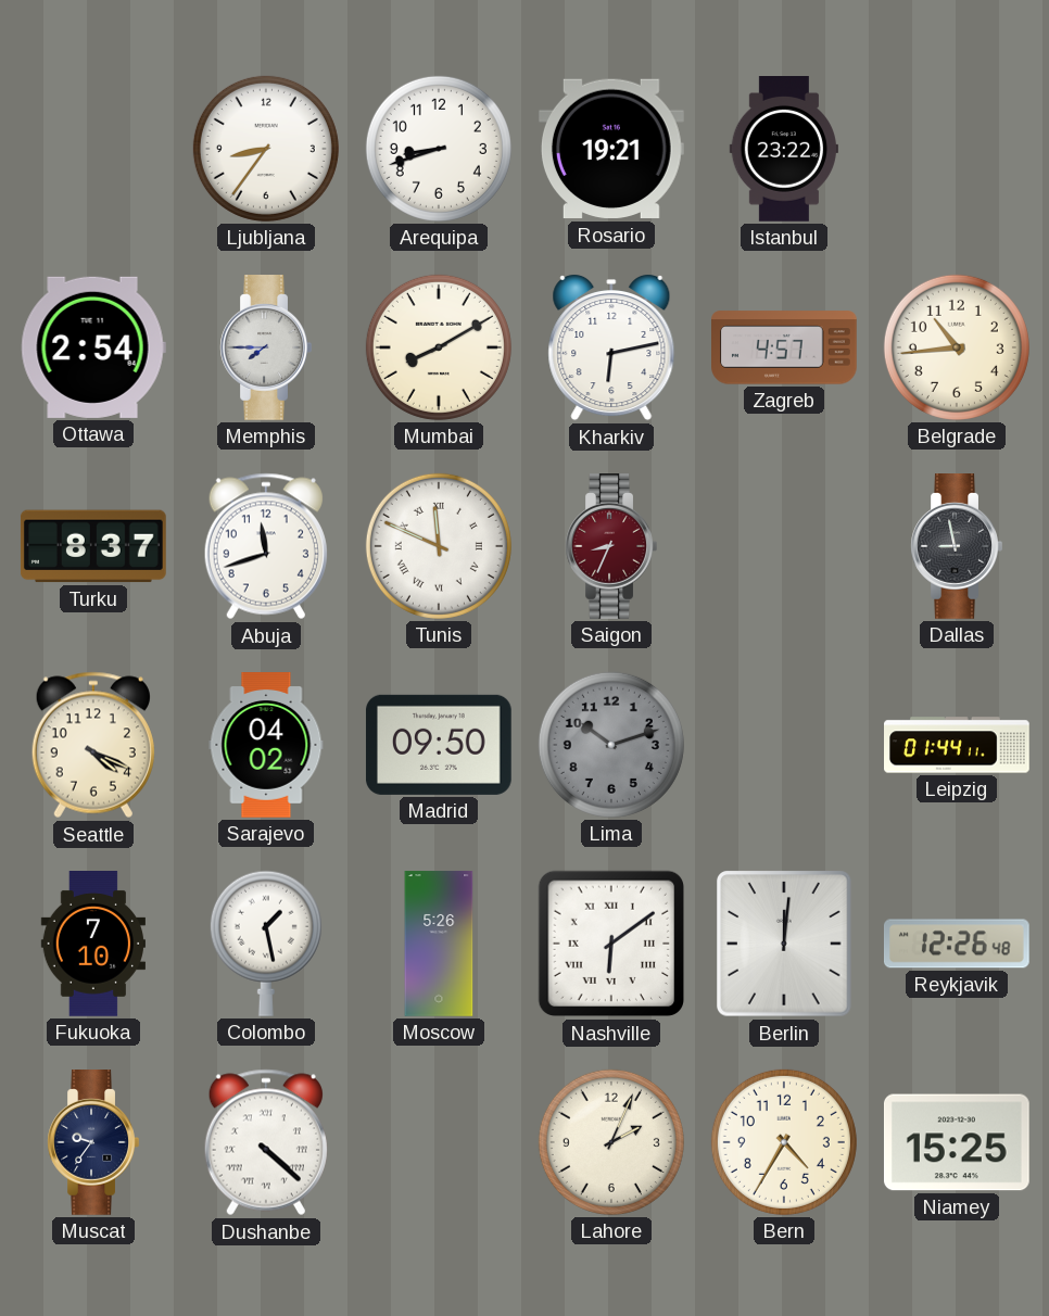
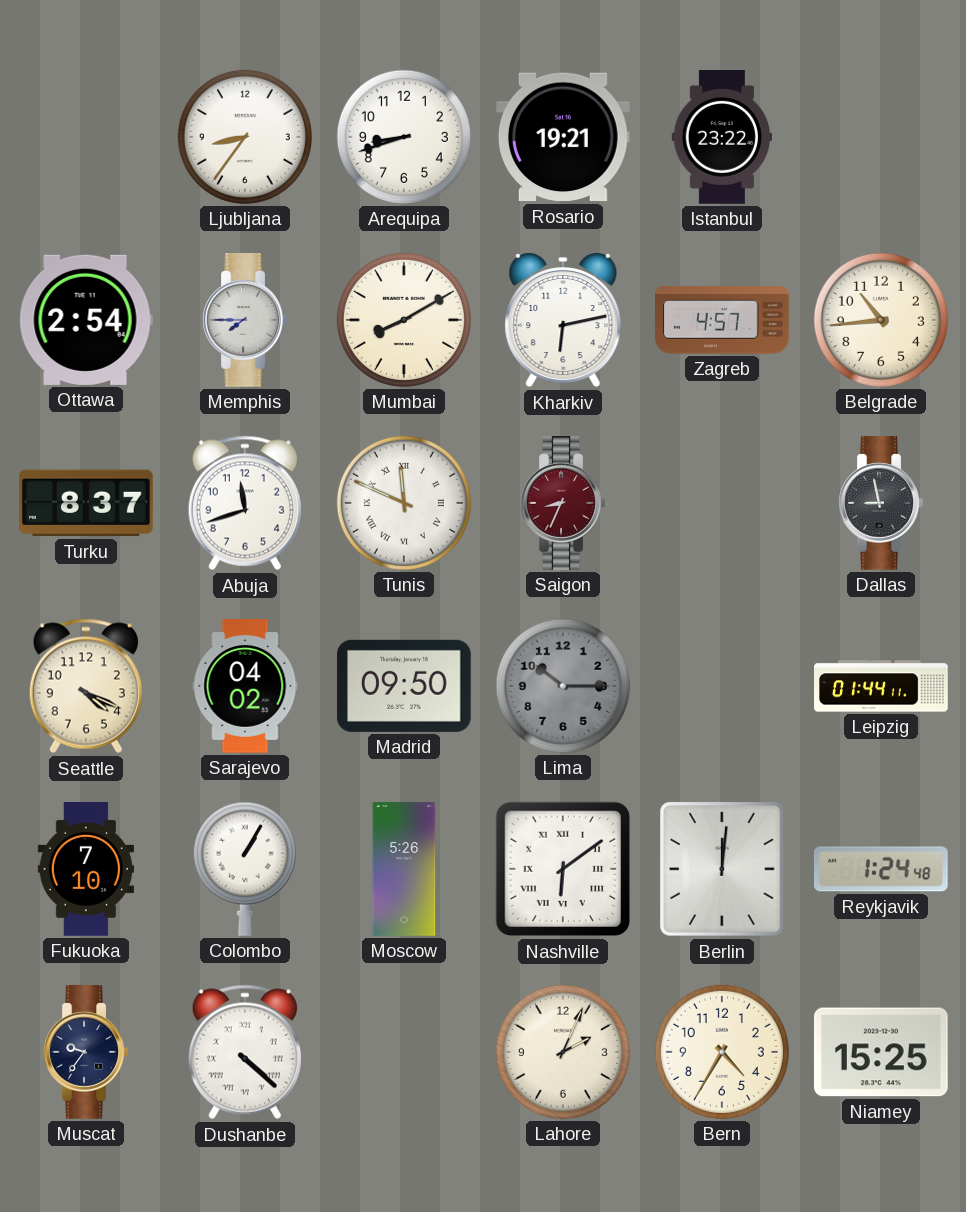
Lima: 10:12 -> 10:15 (563, 686)
Colombo: 1:28 -> 1:05 (245, 869)
Reykjavik: 12:26 -> 1:24 (881, 869)
